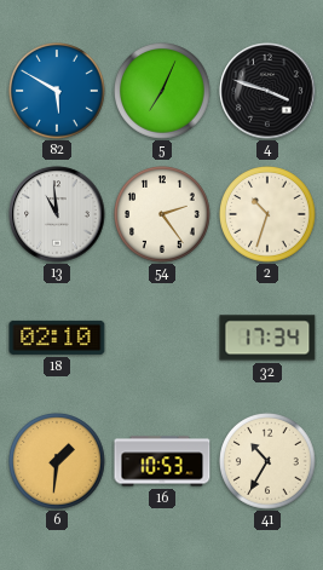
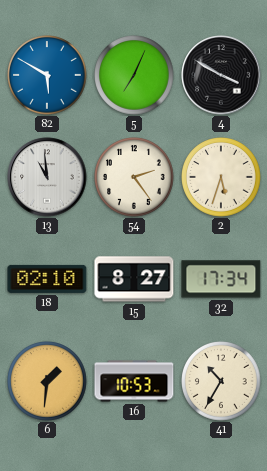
4: 3:48 -> 3:50 (221, 75)
2: 10:33 -> 5:33 (221, 177)
15: none -> 8:27 (134, 279)
